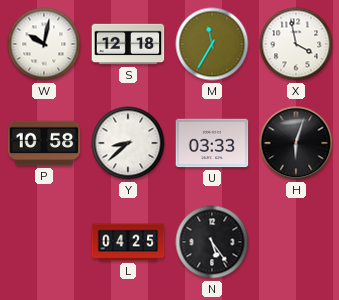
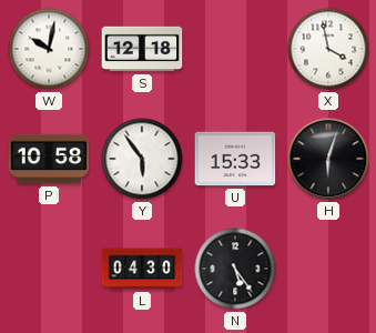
M: 11:35 -> none (212, 44)
Y: 8:38 -> 5:54 (142, 159)
U: 03:33 -> 15:33 (235, 159)
L: 04:25 -> 04:30 (142, 269)
